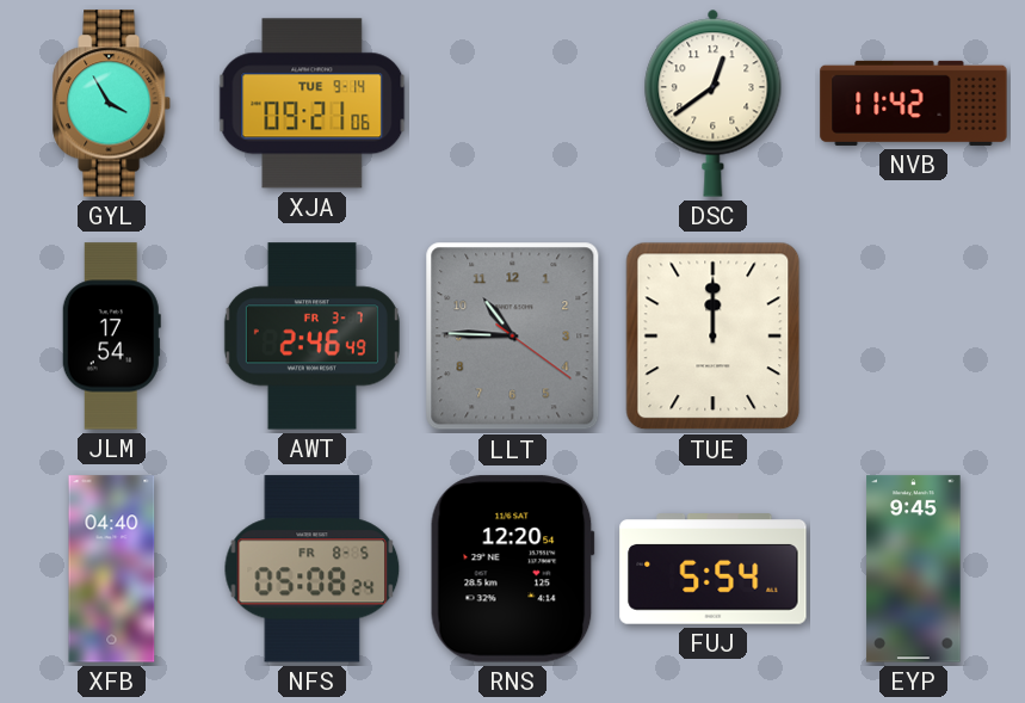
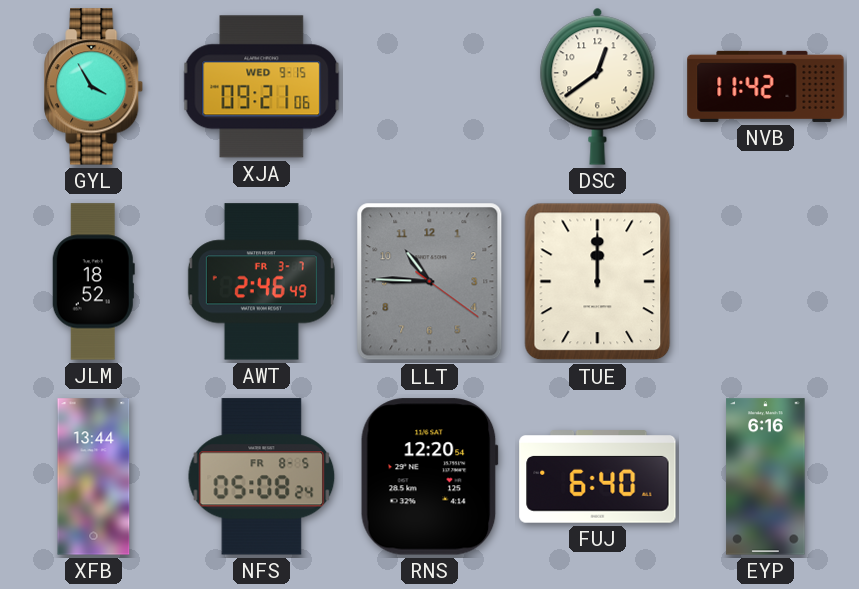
XJA date: TUE 9-14 -> WED 9-15 (262, 87)
JLM: 17:54 -> 18:52 (93, 282)
XFB: 04:40 -> 13:44 (94, 477)
FUJ: 5:54 -> 6:40 (598, 477)
EYP: 9:45 -> 6:16 (766, 477)
